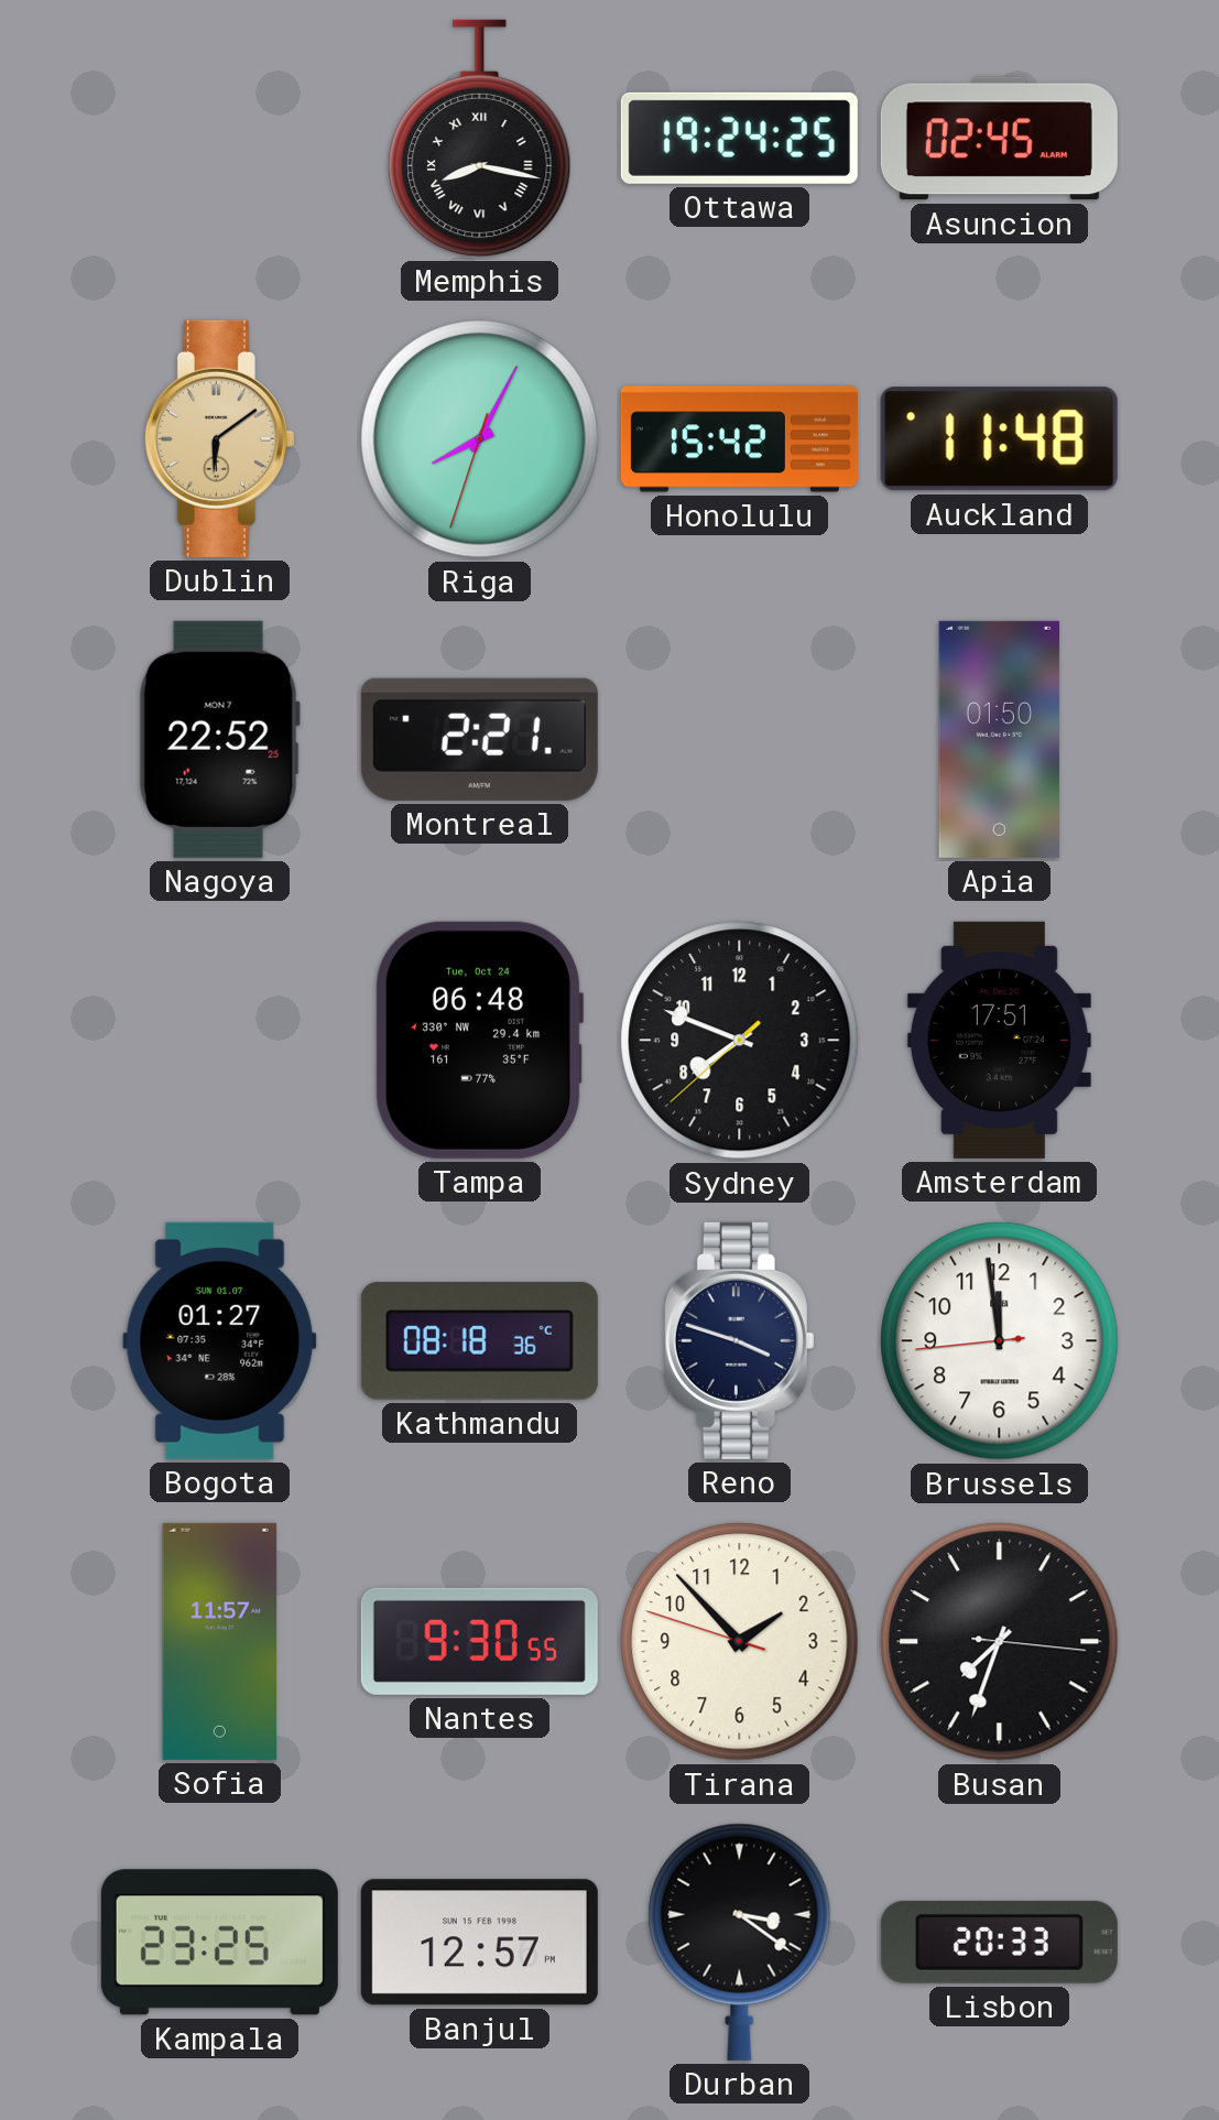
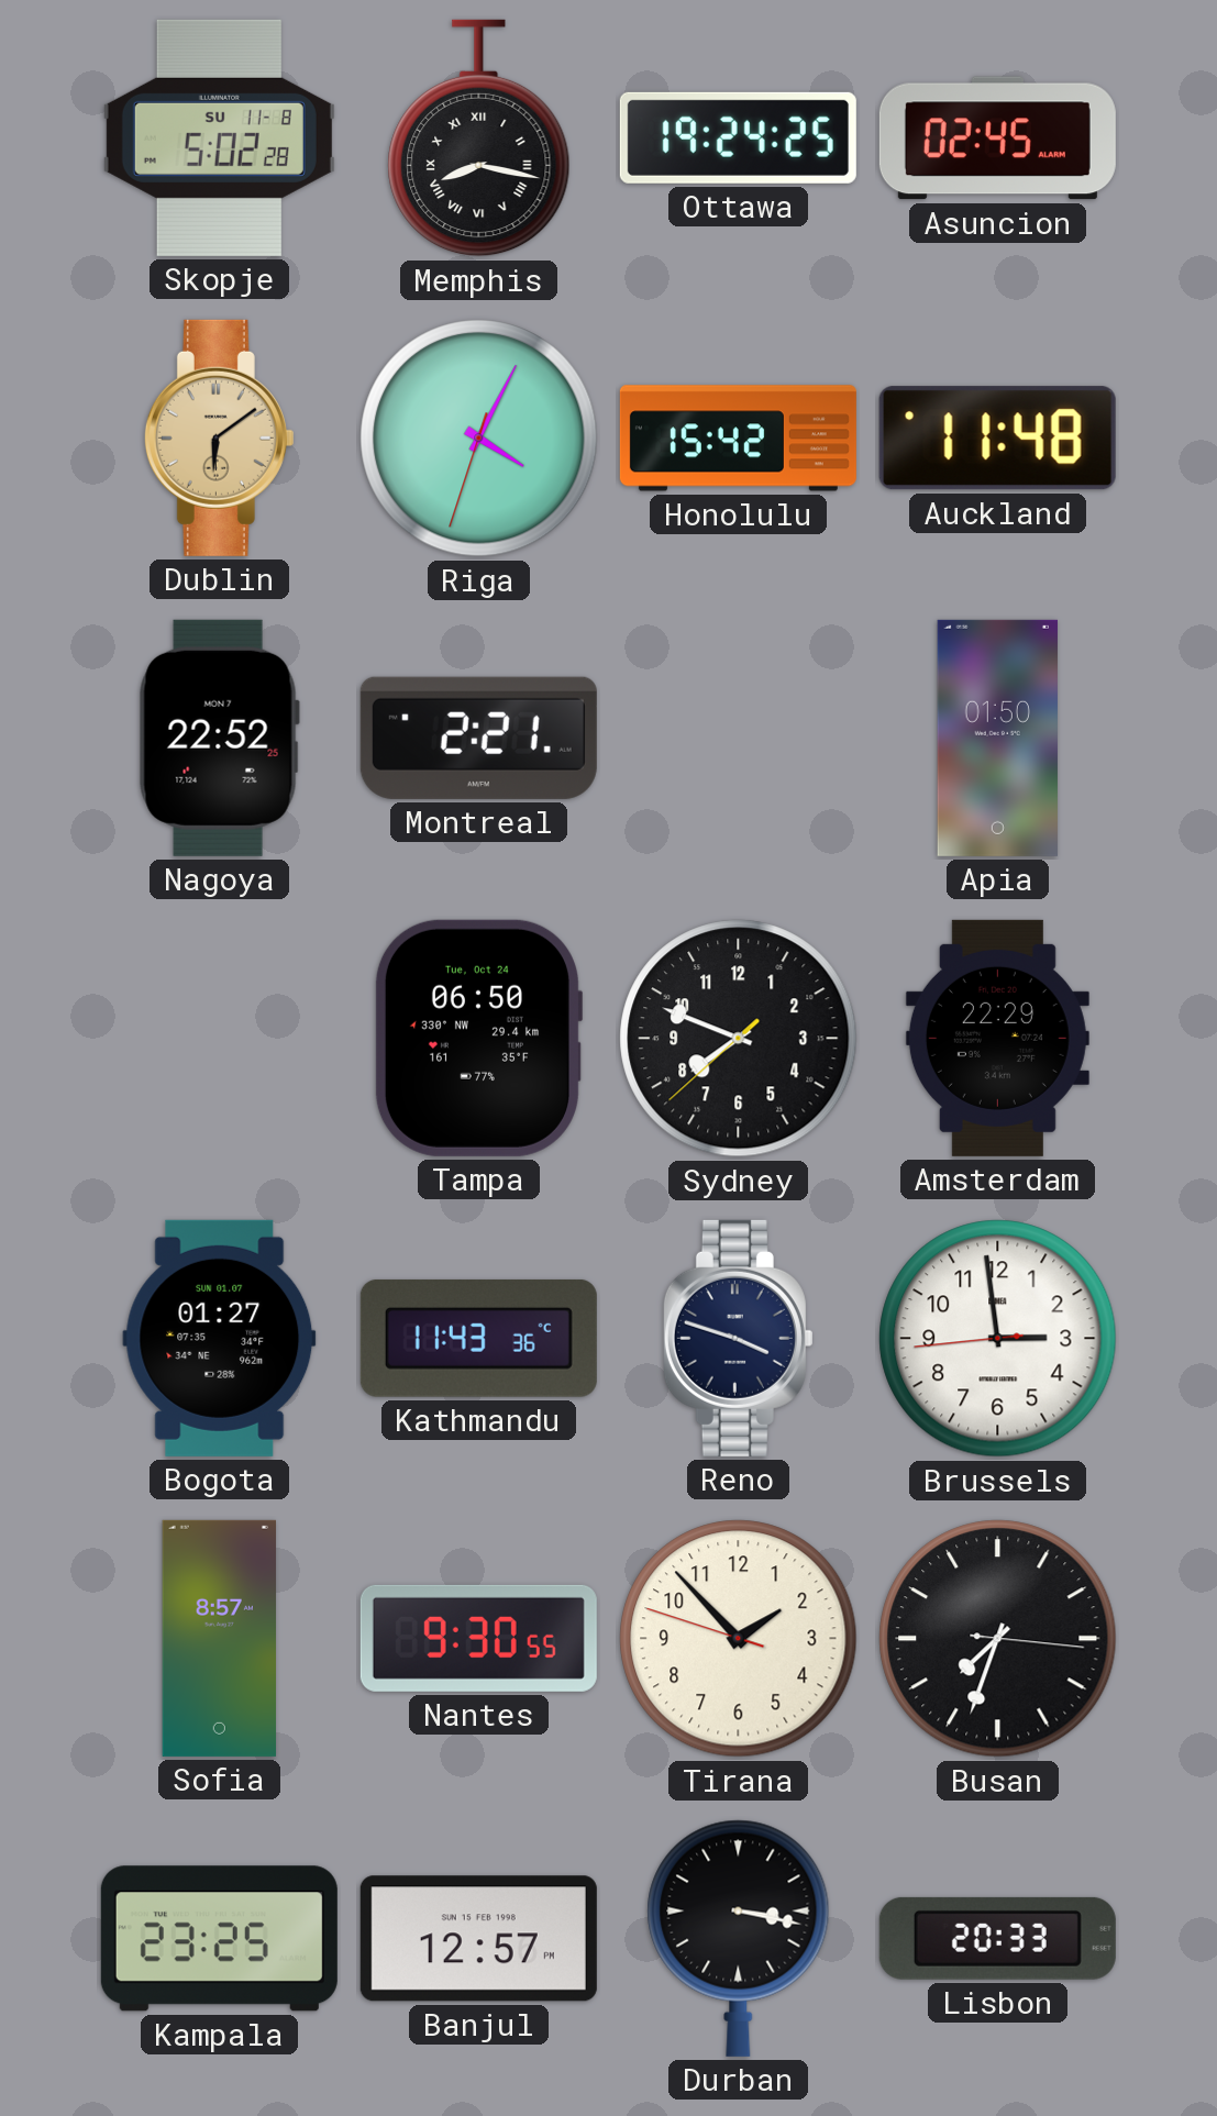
Skopje: none -> 5:02 (219, 137)
Riga: 8:04 -> 4:04 (479, 439)
Tampa: 06:48 -> 06:50 (478, 1038)
Amsterdam: 17:51 -> 22:29 (997, 1038)
Kathmandu: 08:18 -> 11:43 (478, 1338)
Brussels: 11:58 -> 2:58 (998, 1339)
Sofia: 11:57 -> 8:57 (220, 1638)
Durban: 3:21 -> 3:17 (739, 1938)
